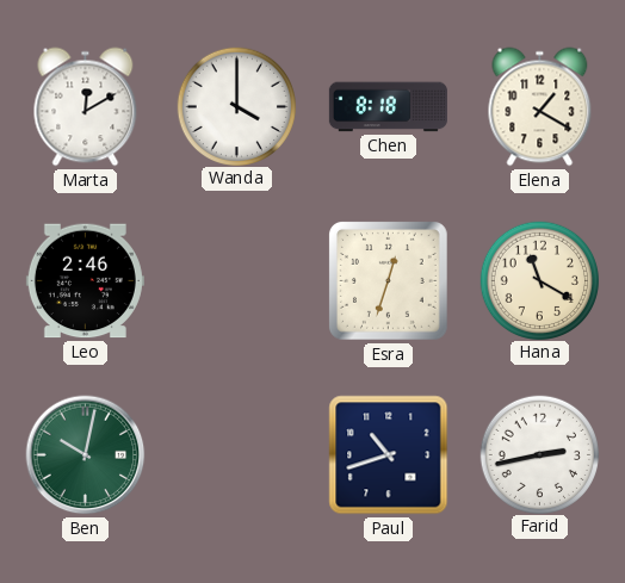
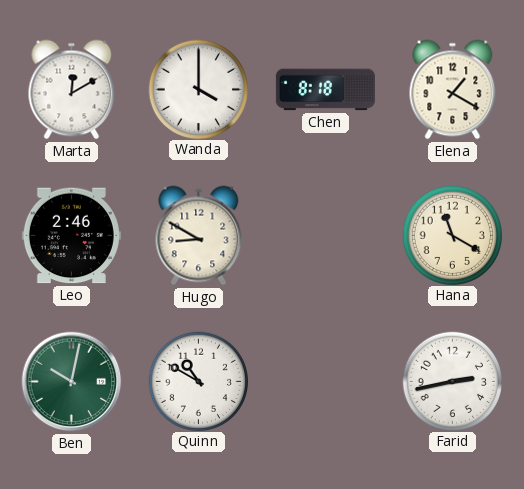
Hugo: none -> 8:50 (199, 236)
Esra: 12:33 -> none (389, 281)
Quinn: none -> 10:50 (198, 381)
Paul: 10:42 -> none (389, 455)
